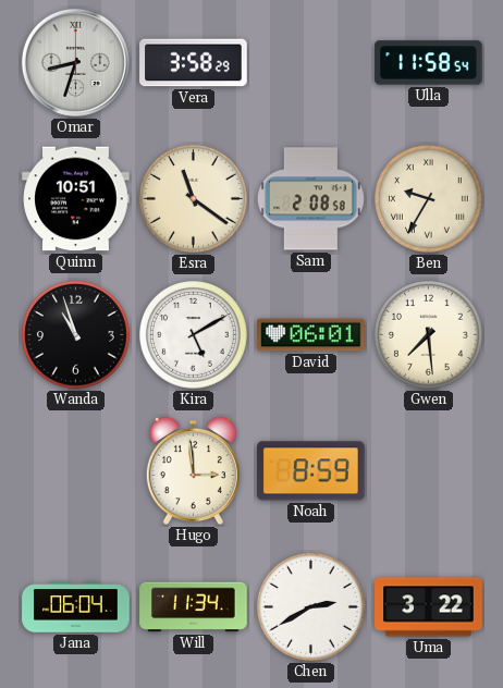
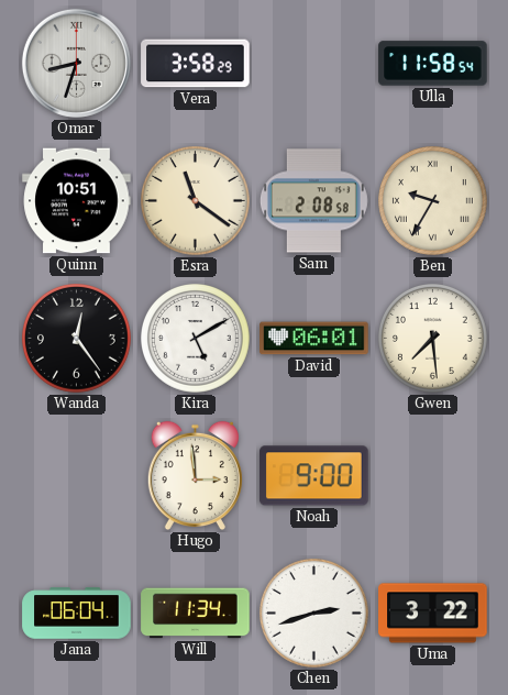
Wanda: 10:57 -> 12:24 (77, 339)
Noah: 8:59 -> 9:00 (314, 476)
Chen: 2:40 -> 2:42 (314, 614)
